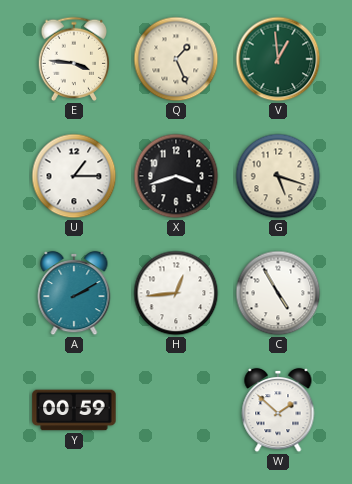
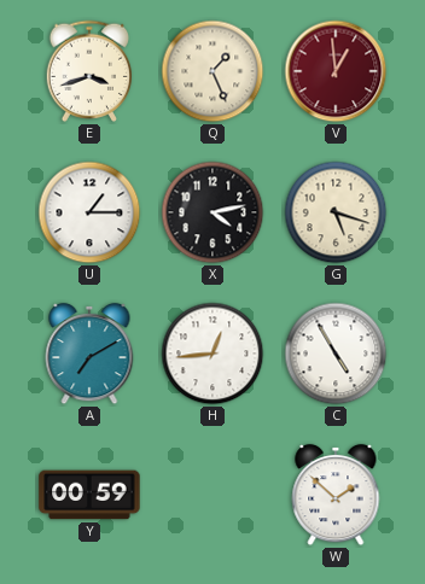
E: 3:46 -> 3:42 (89, 71)
V dial: green -> burgundy (336, 71)
X: 3:42 -> 4:13 (212, 212)
A: 2:10 -> 7:10 (89, 354)
